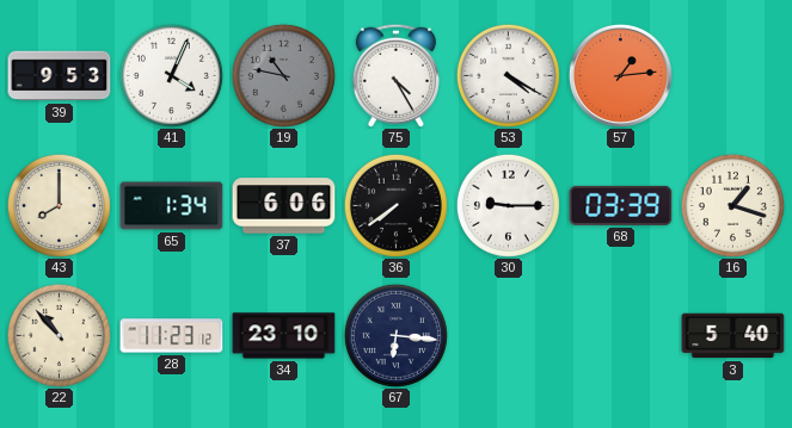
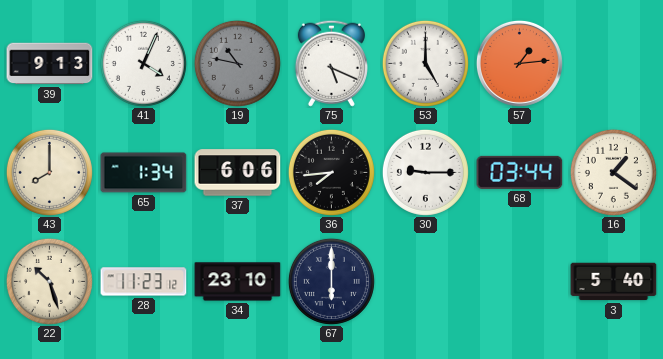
39: 9:53 -> 9:13 (50, 64)
75: 4:25 -> 5:19 (331, 63)
53: 4:20 -> 5:00 (425, 63)
36: 7:39 -> 7:44 (331, 172)
68: 03:39 -> 03:44 (520, 172)
16: 1:18 -> 1:21 (613, 172)
22: 10:53 -> 10:27 (49, 281)
67: 6:16 -> 6:00 (331, 281)
